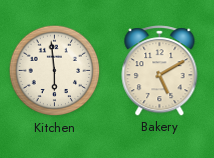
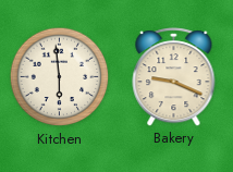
Bakery: 5:10 -> 9:19 (174, 77)
